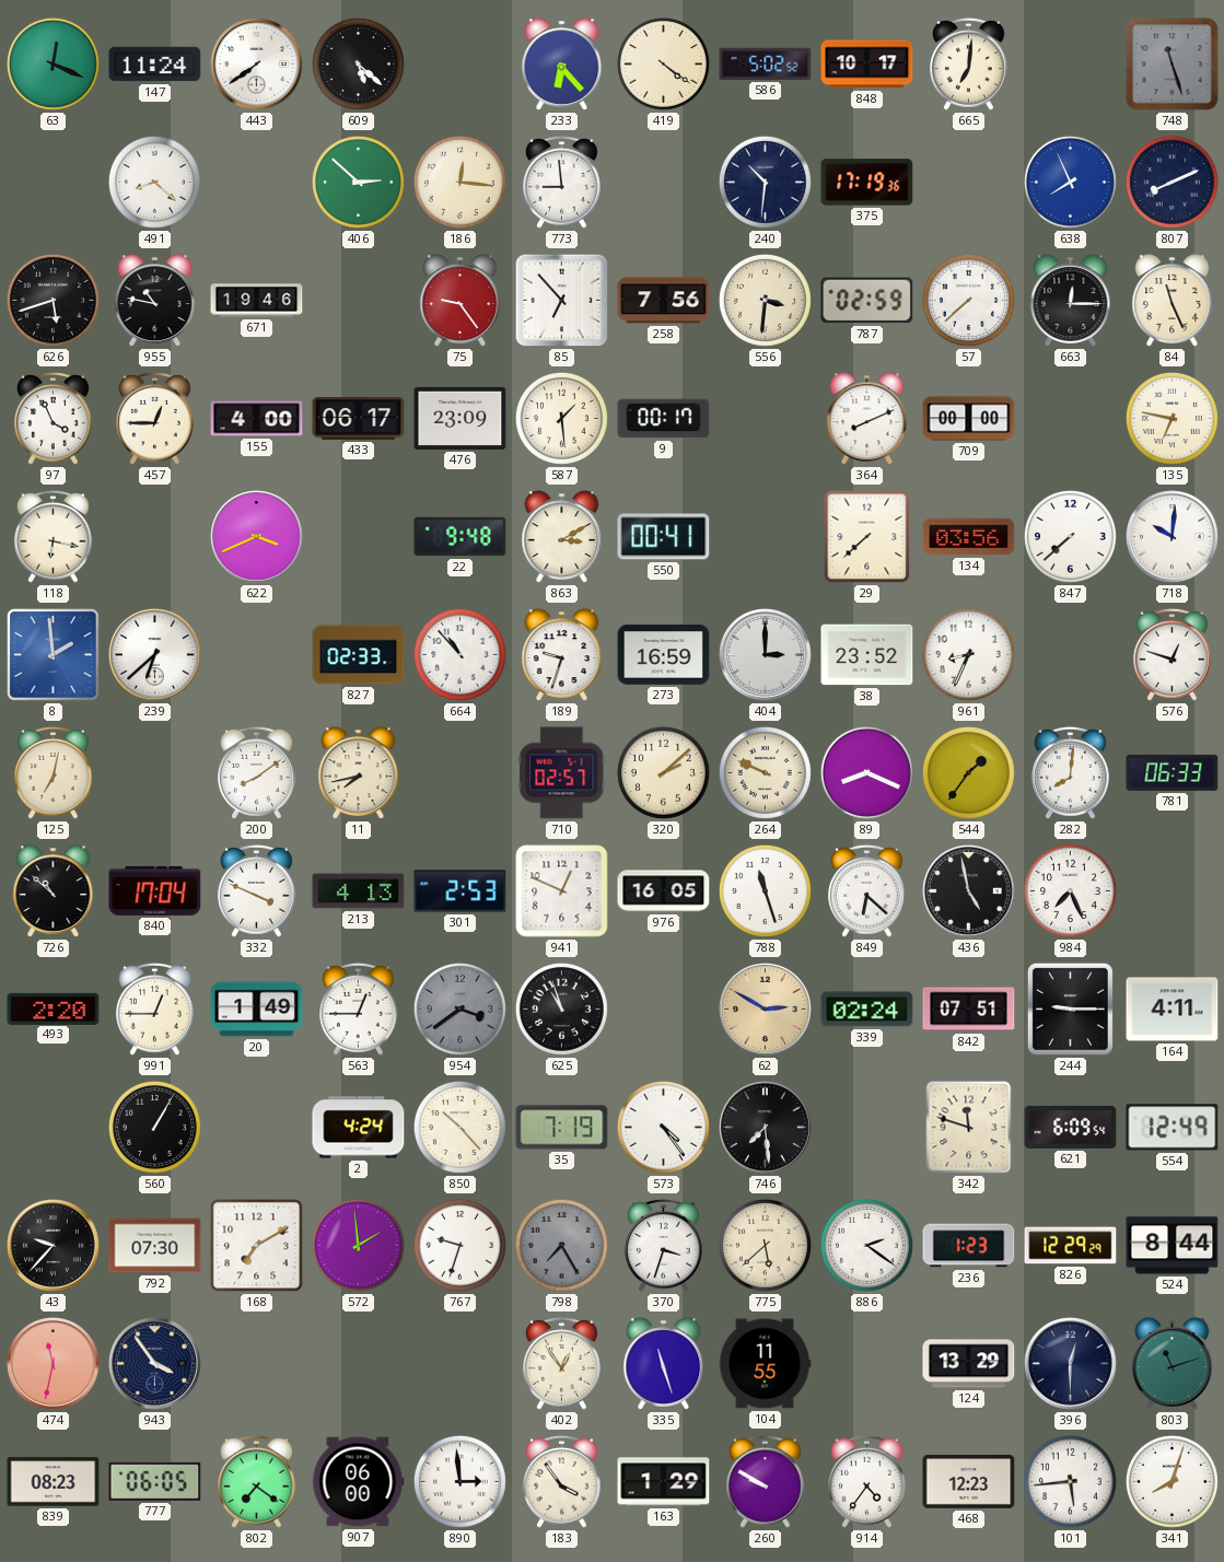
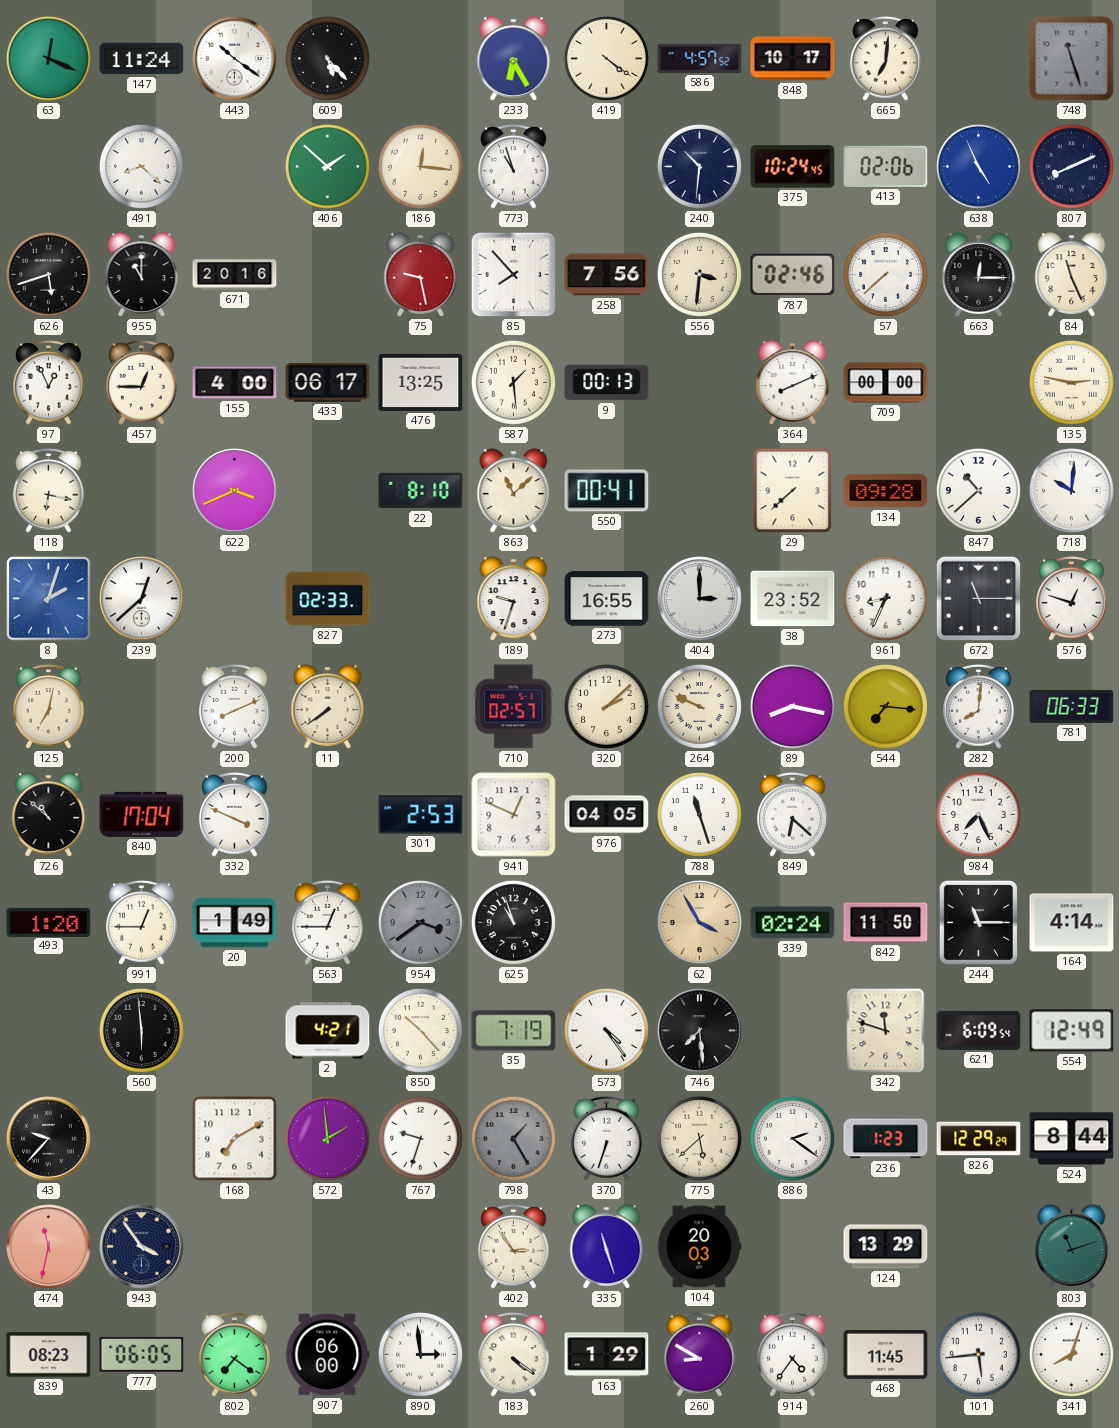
443: 7:39 -> 10:21 (235, 59)
609: 5:22 -> 5:23 (327, 58)
233: 6:23 -> 6:25 (514, 59)
586: 5:02 -> 4:57 (700, 58)
406: 2:52 -> 1:52 (327, 166)
773: 8:59 -> 10:57 (514, 166)
375: 17:19 -> 10:24 (793, 167)
413: none -> 02:06 (886, 166)
638: 7:56 -> 4:56 (978, 166)
955: 10:47 -> 11:00 (142, 275)
671: 19:46 -> 20:16 (235, 275)
75: 9:24 -> 9:28 (421, 275)
85: 6:53 -> 7:53 (514, 275)
787: 02:59 -> 02:46 (793, 275)
97: 3:56 -> 12:56 (49, 382)
476: 23:09 -> 13:25 (421, 382)
9: 00:17 -> 00:13 (607, 383)
135: 6:47 -> 2:47 (1071, 382)
22: 9:48 -> 8:10 (421, 491)
863: 3:10 -> 11:08 (514, 491)
134: 03:56 -> 09:28 (886, 491)
847: 7:38 -> 10:38 (978, 490)
8: 1:59 -> 2:03 (49, 599)
239: 6:38 -> 12:38 (142, 599)
664: 10:53 -> none (459, 654)
273: 16:59 -> 16:55 (607, 599)
672: none -> 11:15 (979, 599)
200: 8:09 -> 8:11 (235, 706)
11: 7:43 -> 7:39 (328, 707)
89: 8:19 -> 8:17 (792, 706)
544: 1:36 -> 7:16 (885, 706)
213: 4:13 -> none (359, 891)
976: 16:05 -> 04:05 (607, 815)
436: 4:58 -> none (969, 891)
493: 2:20 -> 1:20 (49, 922)
62: 2:50 -> 3:55 (700, 923)
842: 07:51 -> 11:50 (886, 923)
244: 9:15 -> 11:15 (978, 922)
164: 4:11 -> 4:14 (1072, 923)
560: 1:05 -> 5:59 (141, 1030)
2: 4:24 -> 4:21 (328, 1031)
792: 07:30 -> none (155, 1246)
798: 7:25 -> 1:25 (513, 1138)
370: 3:33 -> 6:33 (607, 1138)
402: 12:54 -> 2:54 (514, 1246)
104: 11:55 -> 20:03 (699, 1247)
396: 12:30 -> none (1071, 1364)
183: 3:54 -> 4:21 (514, 1354)
260: 9:50 -> 8:50 (700, 1354)
468: 12:23 -> 11:45 (886, 1354)
